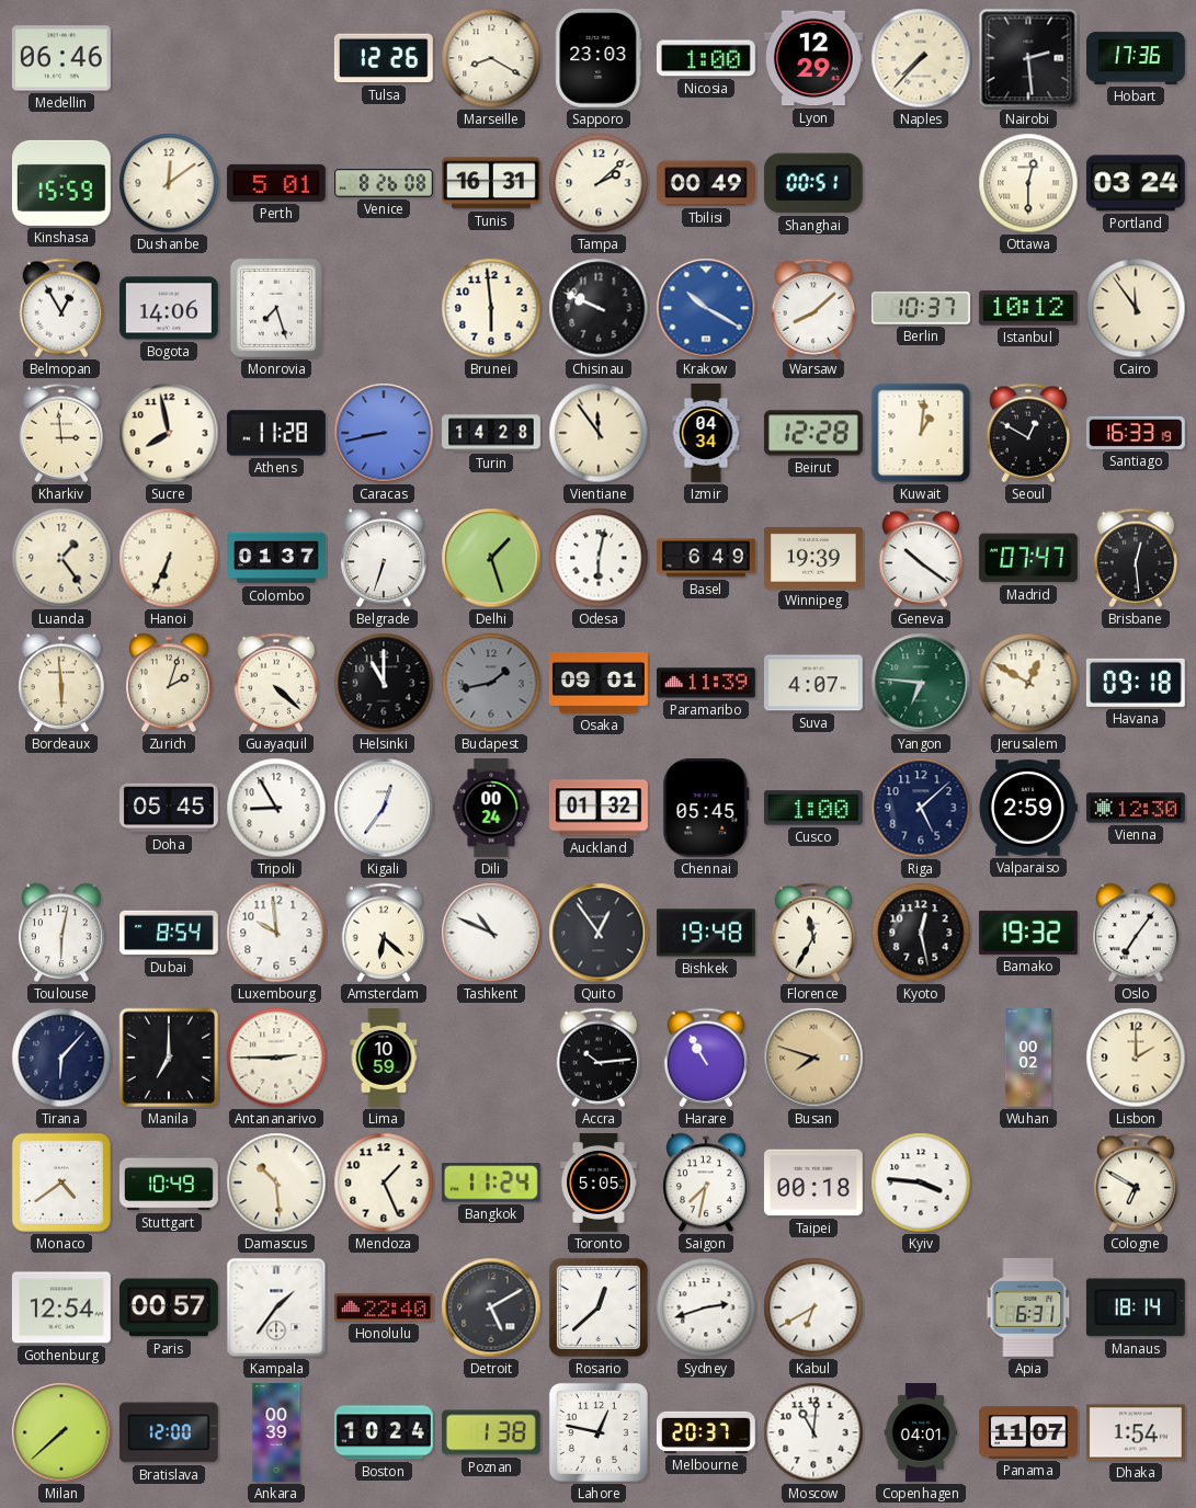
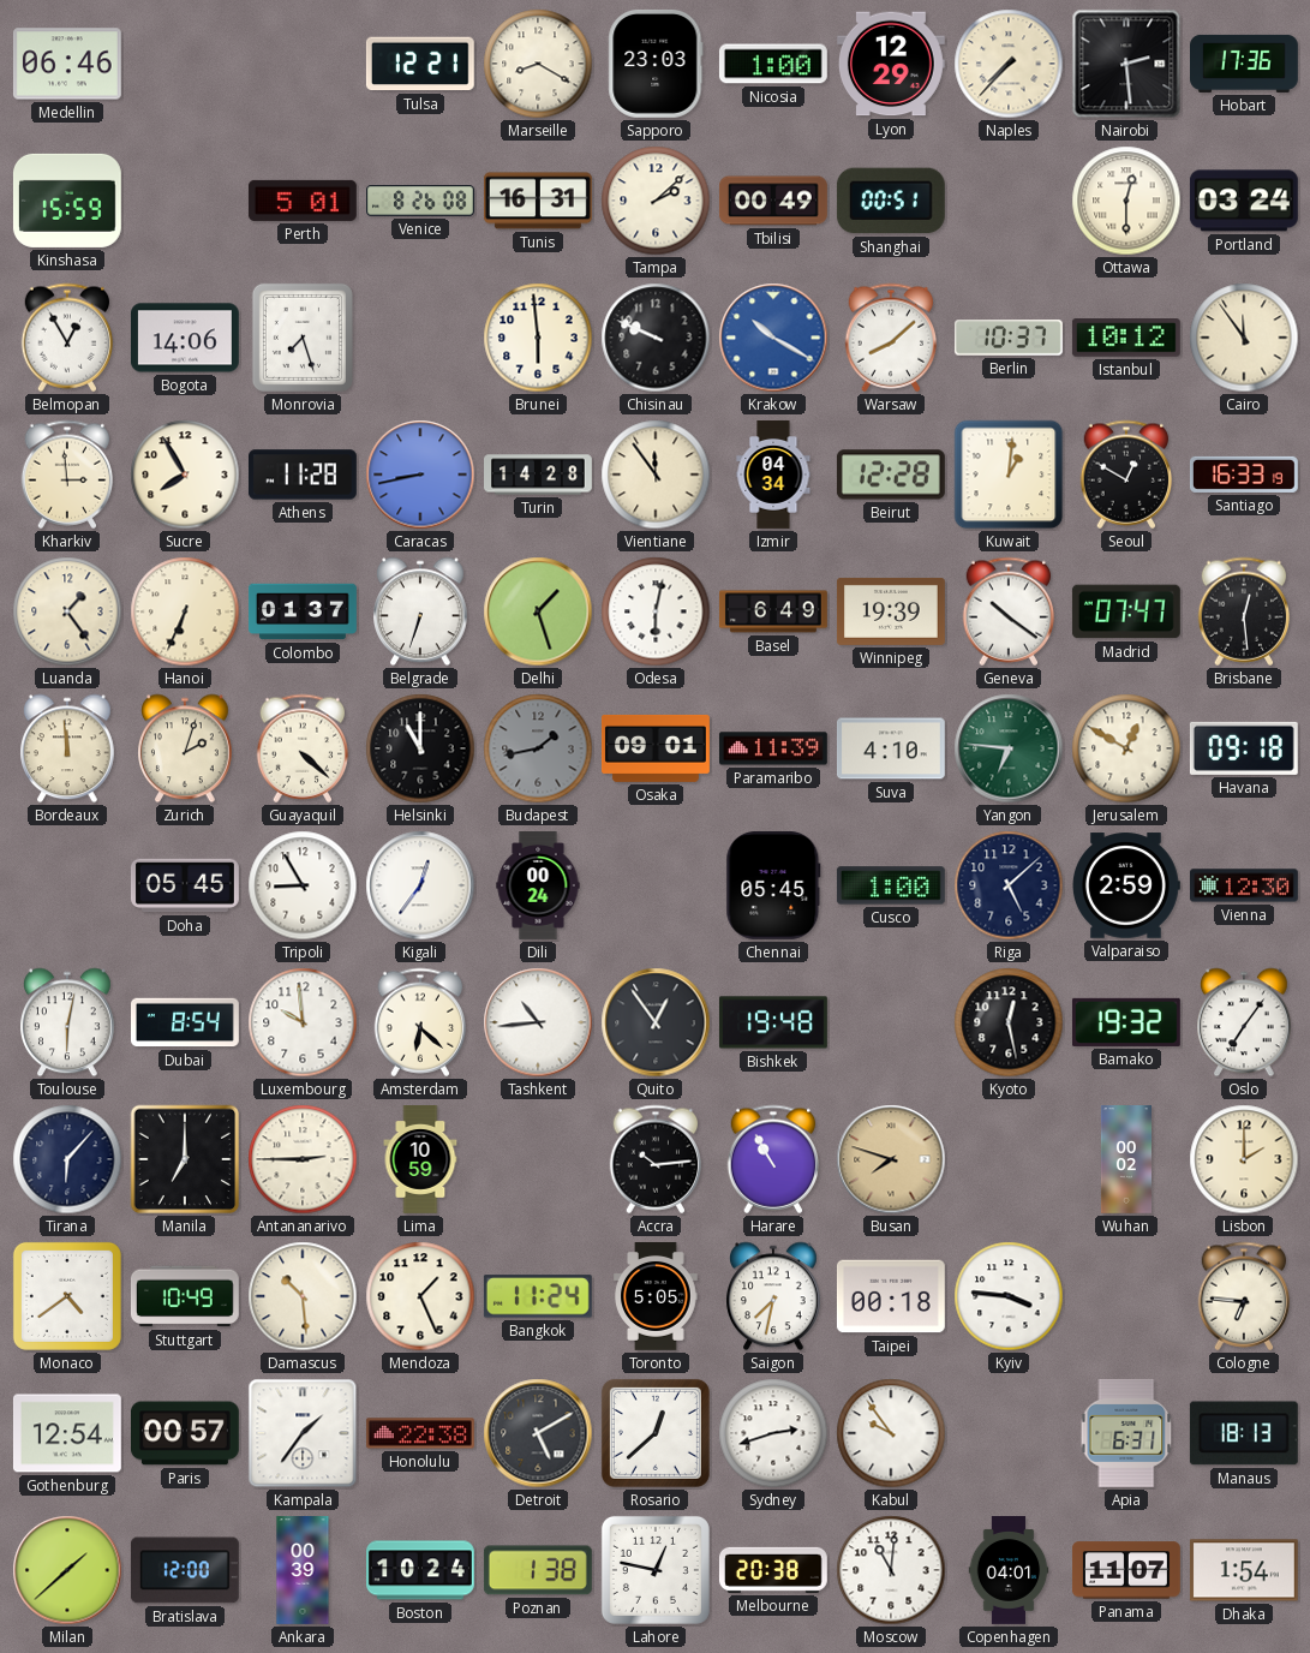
Tulsa: 12:26 -> 12:21 (420, 64)
Dushanbe: 12:09 -> none (169, 183)
Sucre: 7:58 -> 7:55 (185, 475)
Bordeaux: 5:59 -> 11:59 (68, 748)
Suva: 4:07 -> 4:10 (891, 748)
Auckland: 01:32 -> none (600, 808)
Tashkent: 10:49 -> 10:44 (538, 1022)
Florence: 11:35 -> none (813, 933)
Cologne: 6:50 -> 6:46 (1244, 1296)
Honolulu: 22:40 -> 22:38 (420, 1433)
Kabul: 6:40 -> 9:54 (891, 1433)
Manaus: 18:14 -> 18:13 (1244, 1433)
Milan: 7:38 -> 1:38 (67, 1570)
Melbourne: 20:37 -> 20:38 (773, 1570)
